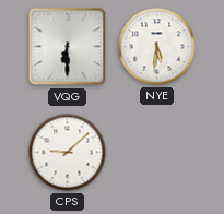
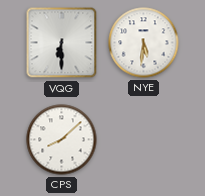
CPS: 9:08 -> 8:08 (62, 140)
